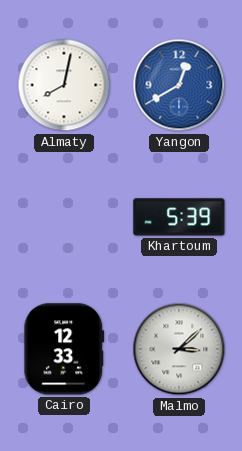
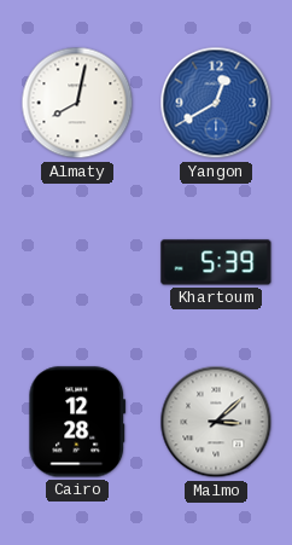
Cairo: 12:33 -> 12:28 (77, 422)
